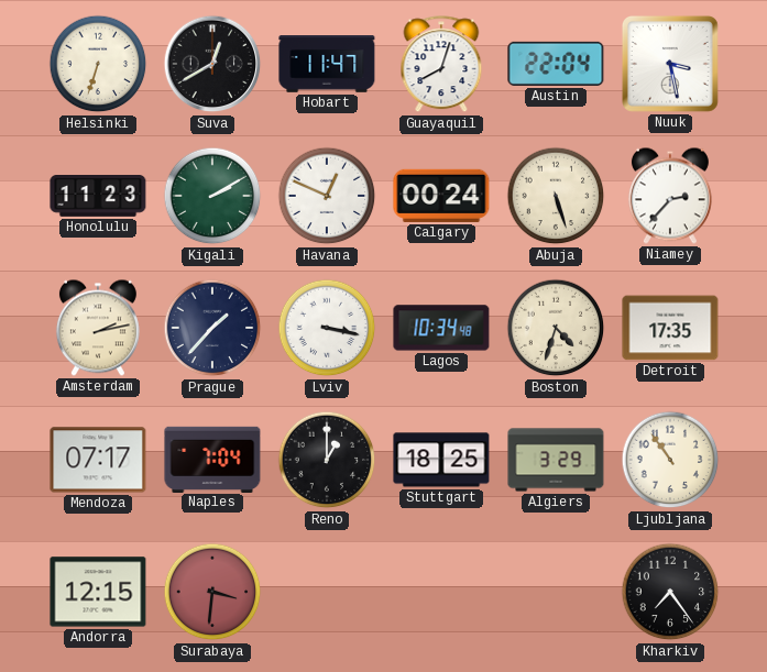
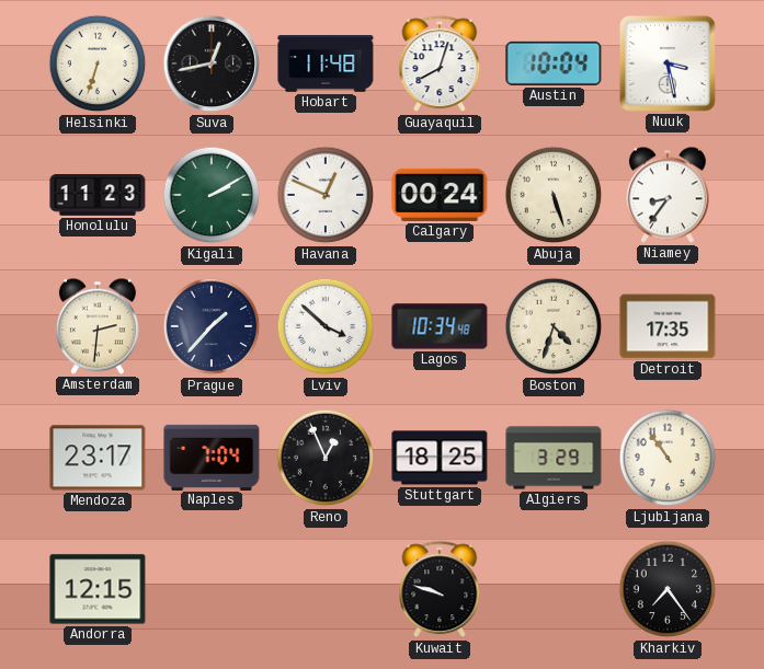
Suva: 12:40 -> 12:43 (212, 64)
Hobart: 11:47 -> 11:48 (326, 65)
Austin: 22:04 -> 10:04 (554, 64)
Niamey: 2:37 -> 8:36 (668, 195)
Amsterdam: 2:13 -> 2:31 (98, 326)
Lviv: 3:17 -> 3:52 (326, 326)
Mendoza: 07:17 -> 23:17 (98, 458)
Reno: 1:00 -> 12:56 (326, 458)
Surabaya: 3:31 -> none (212, 592)
Kuwait: none -> 9:48 (440, 590)
